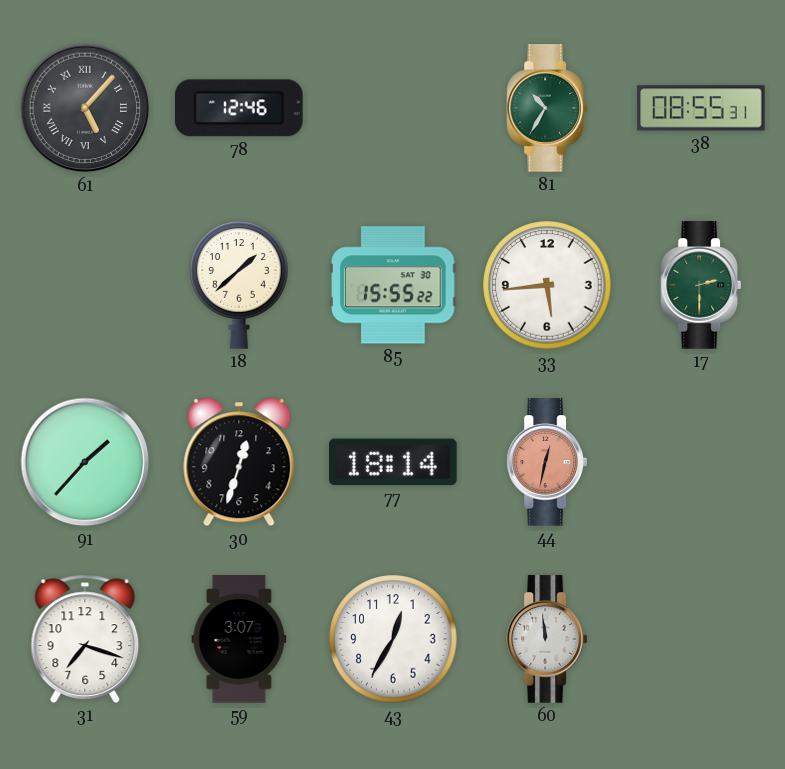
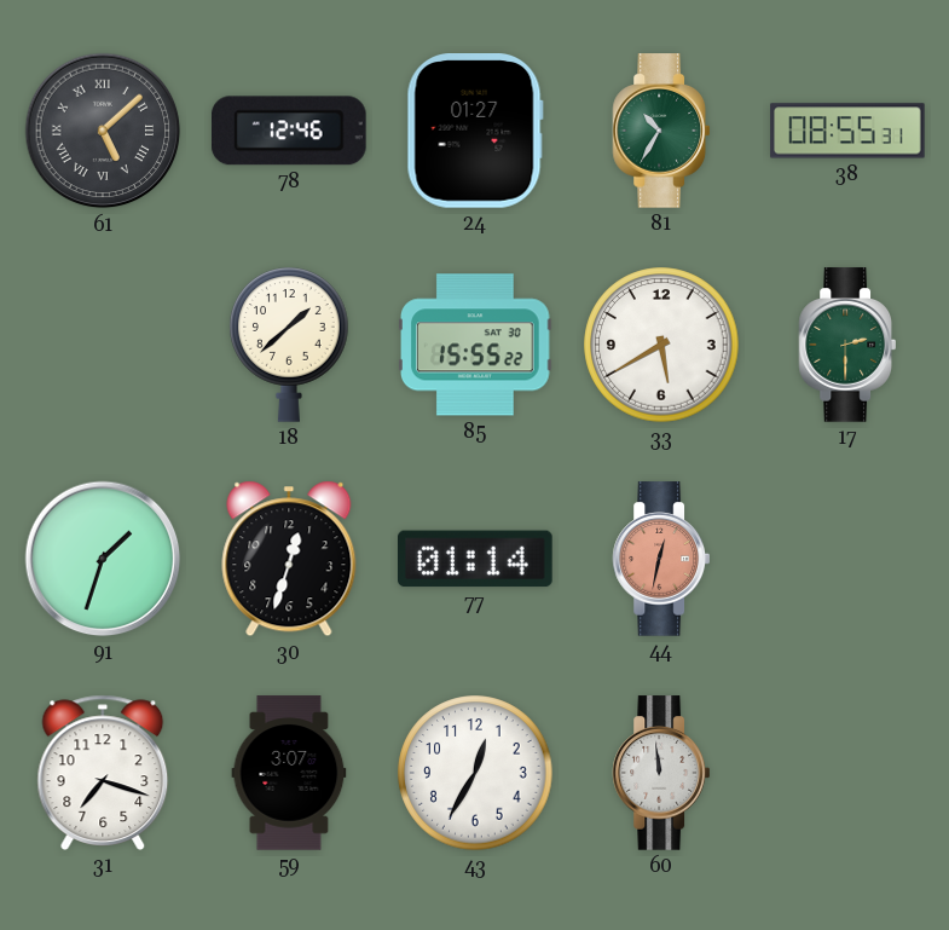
61: 5:07 -> 5:08 (103, 131)
24: none -> 01:27 (475, 132)
33: 5:44 -> 5:40 (661, 345)
91: 1:37 -> 1:33 (103, 559)
77: 18:14 -> 01:14 (476, 559)
